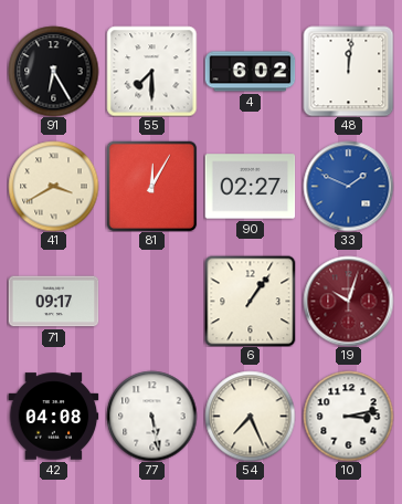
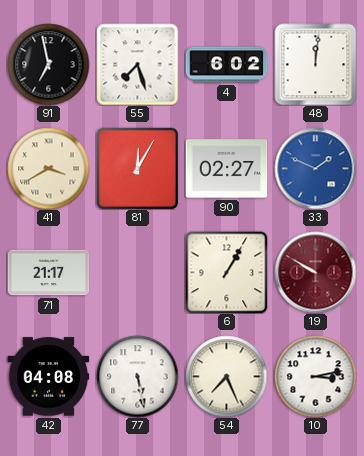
91: 6:25 -> 6:58 (48, 64)
55: 7:30 -> 7:27 (137, 64)
71: 09:17 -> 21:17 (48, 273)
6: 1:06 -> 1:05 (226, 272)
19: 10:03 -> 9:50 (315, 272)
